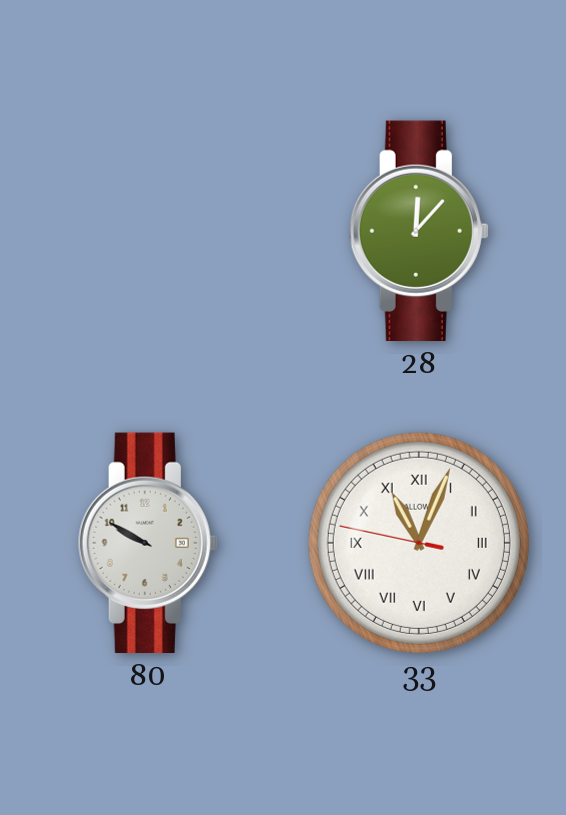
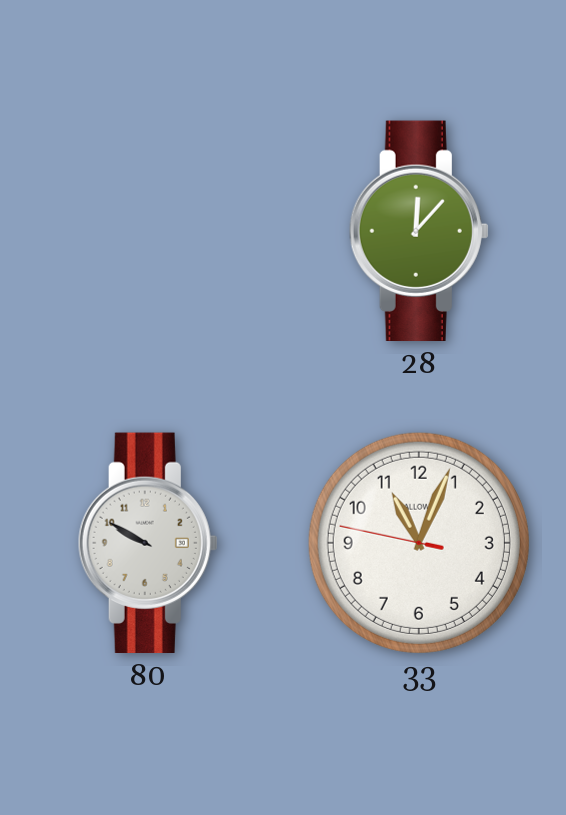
33 numerals: Roman -> Arabic (419, 543)
